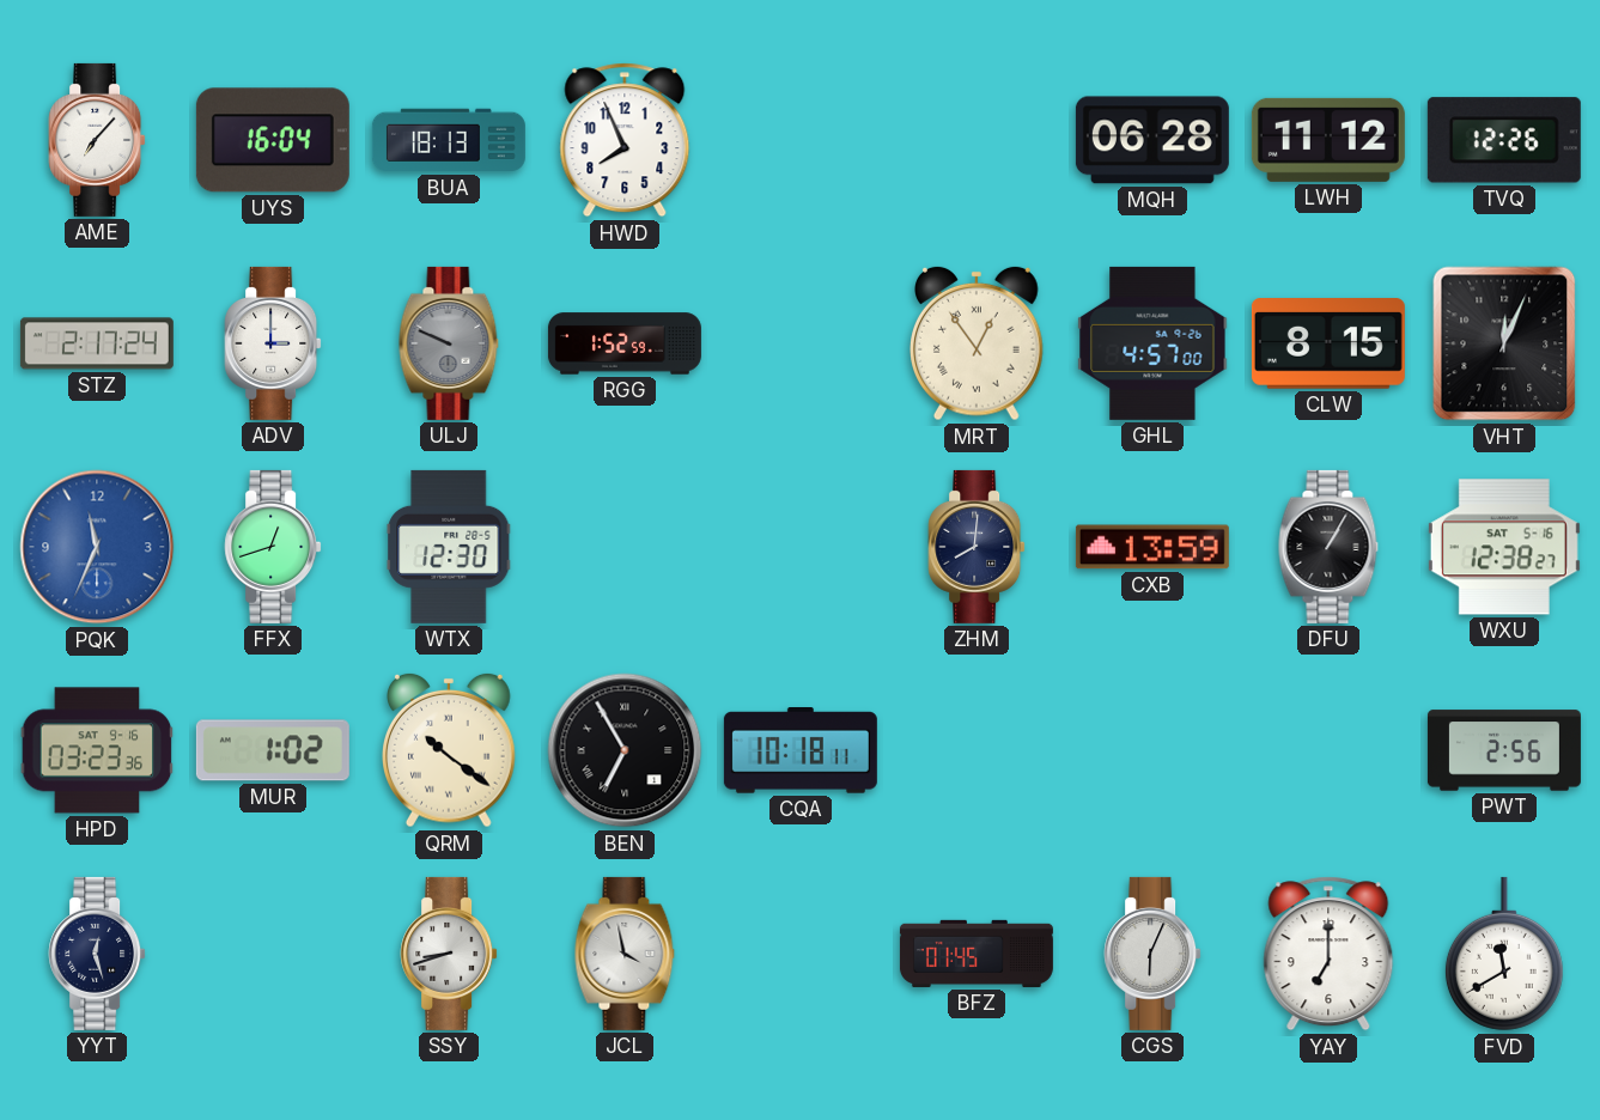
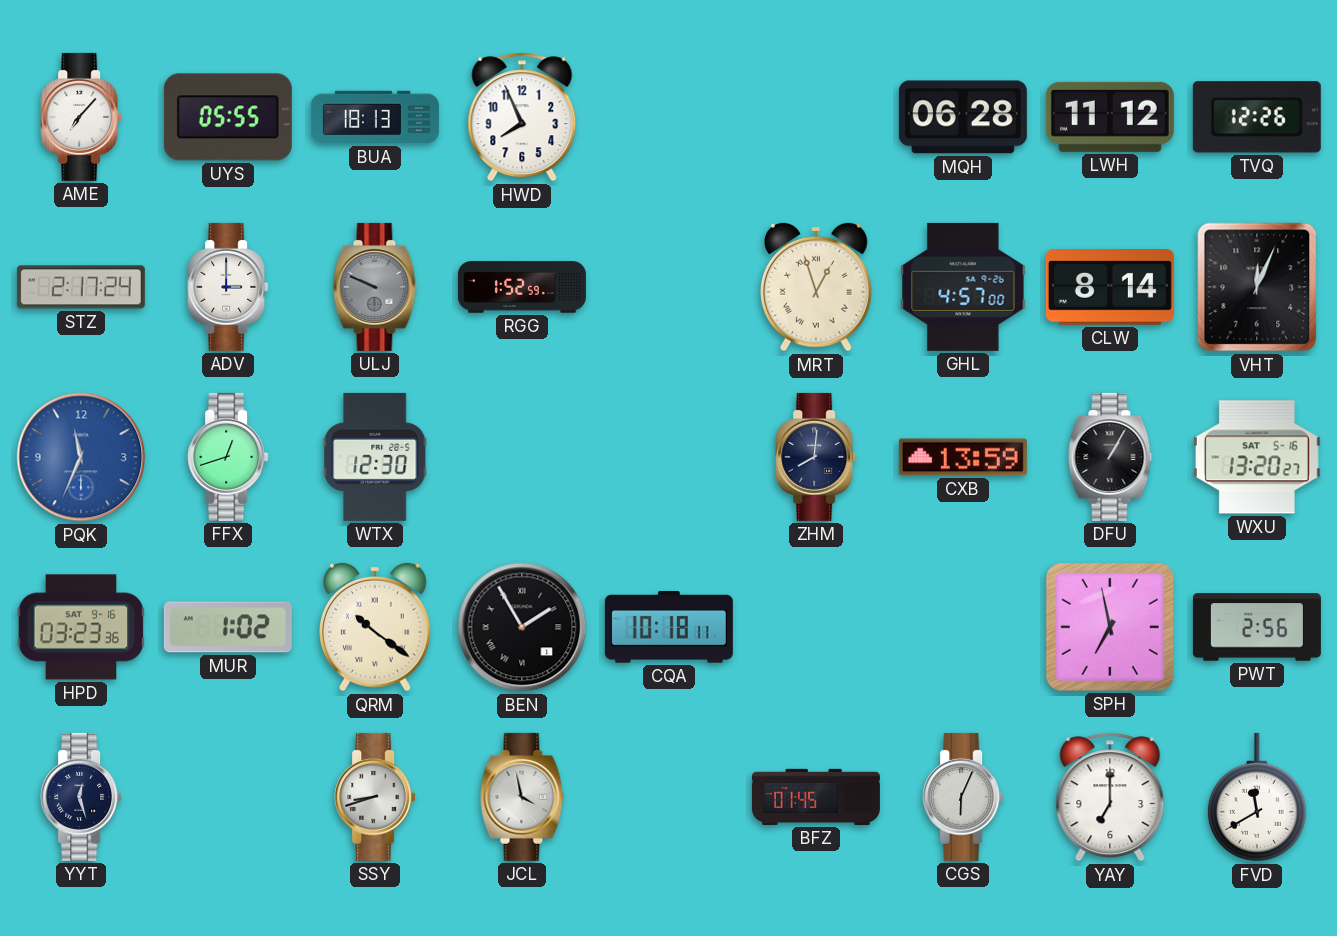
UYS: 16:04 -> 05:55 (228, 117)
MRT: 12:54 -> 12:57 (817, 287)
CLW: 8:15 -> 8:14 (1110, 287)
WXU: 12:38 -> 13:20 (1257, 457)
BEN: 6:55 -> 1:55 (522, 627)
SPH: none -> 6:58 (1110, 627)
